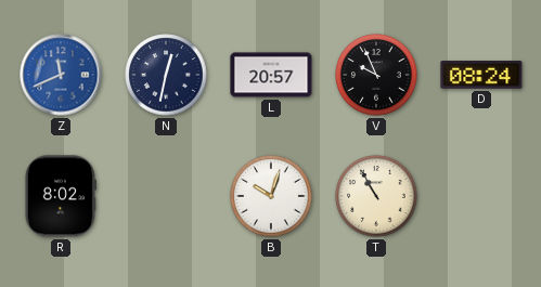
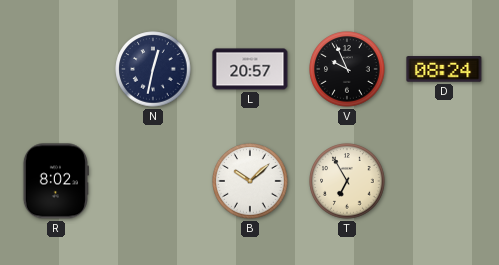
Z: 11:41 -> none (61, 75)
B: 10:03 -> 10:08 (250, 181)
T: 10:55 -> 6:55 (347, 181)
